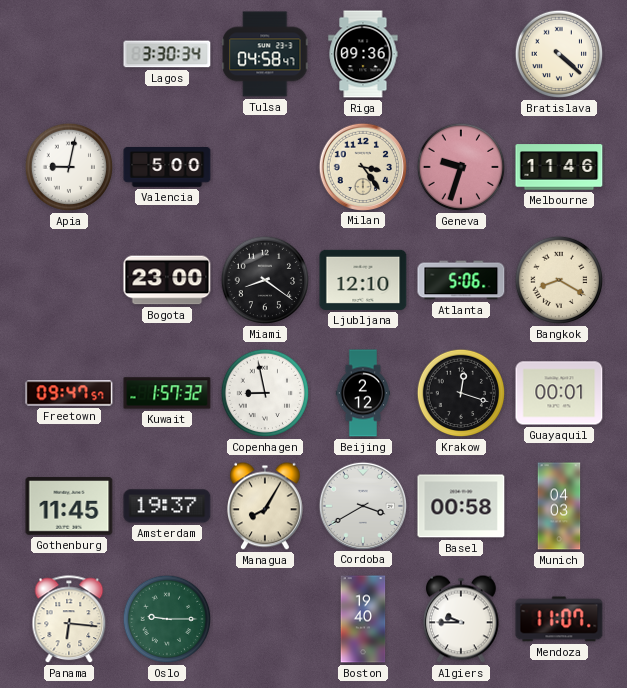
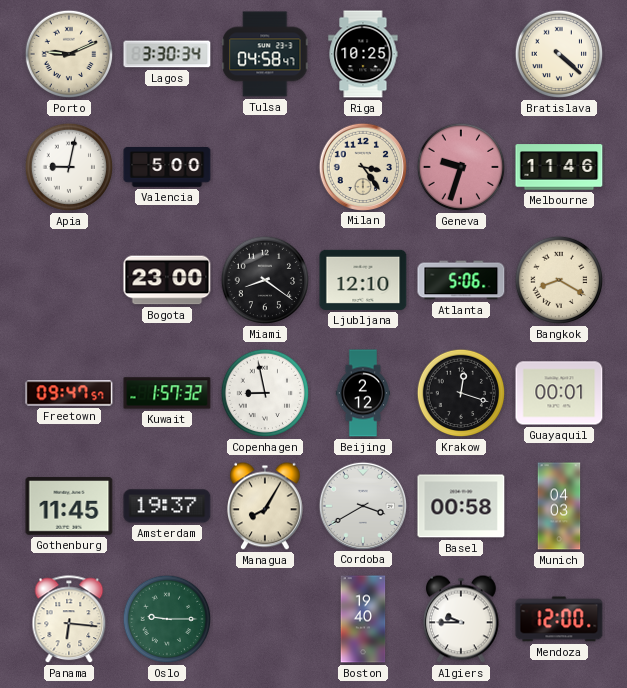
Porto: none -> 9:11 (69, 54)
Riga: 09:36 -> 10:25 (363, 54)
Mendoza: 11:07 -> 12:00 (559, 619)
